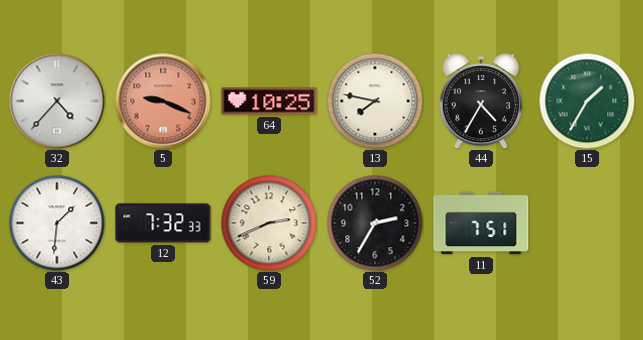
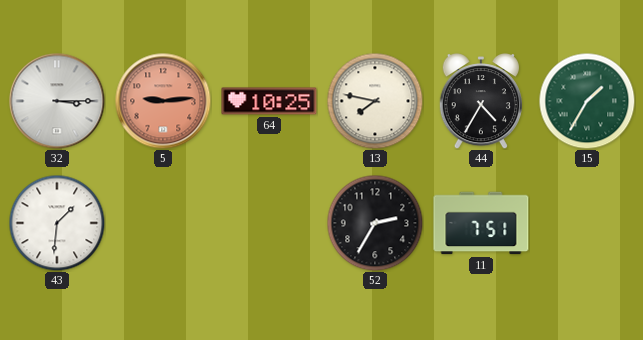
32: 4:37 -> 3:15 (57, 101)
5: 9:19 -> 9:14 (163, 101)
12: 7:32 -> none (163, 223)
59: 2:41 -> none (269, 223)
